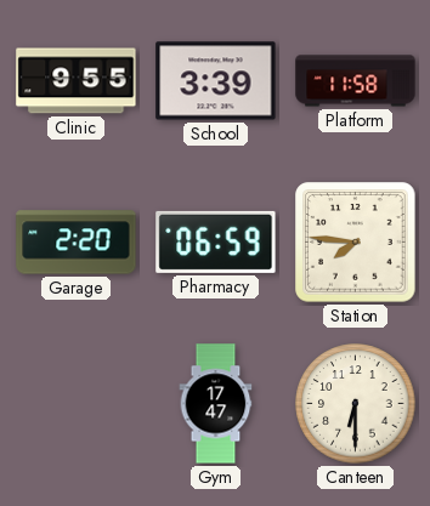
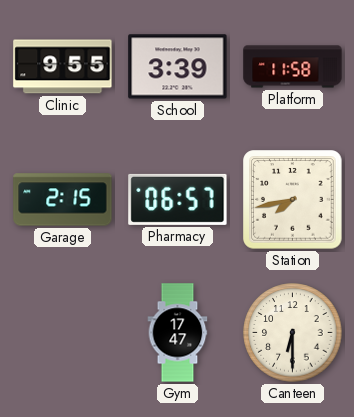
Garage: 2:20 -> 2:15 (63, 200)
Pharmacy: 06:59 -> 06:57 (178, 199)
Station: 7:46 -> 7:43 (293, 200)
